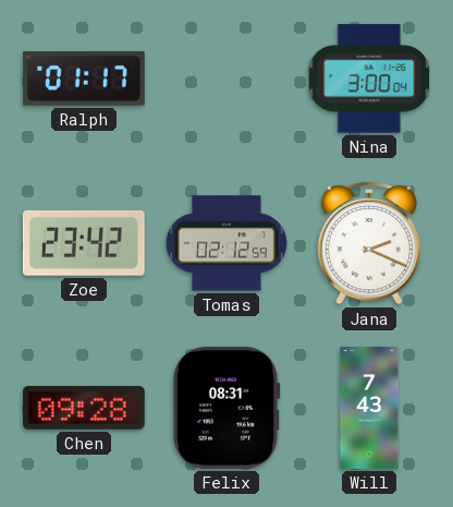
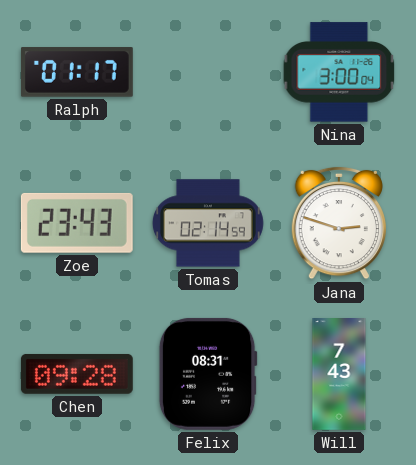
Zoe: 23:42 -> 23:43 (77, 223)
Tomas: 02:12 -> 02:14 (208, 223)
Jana: 2:19 -> 2:48 (338, 223)
